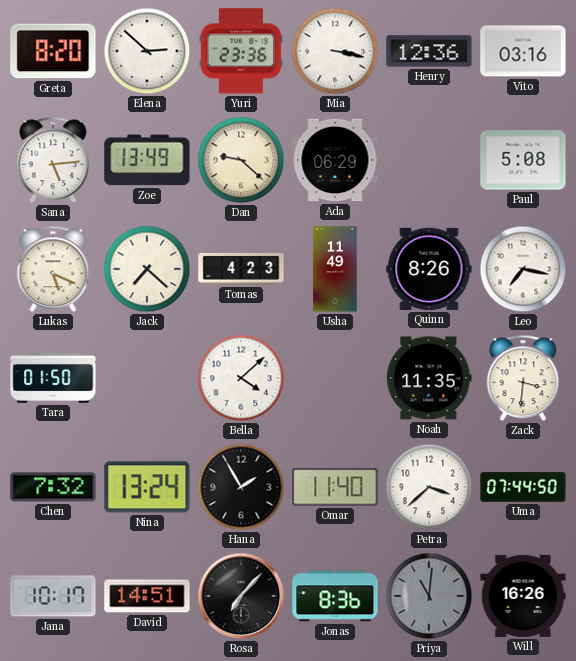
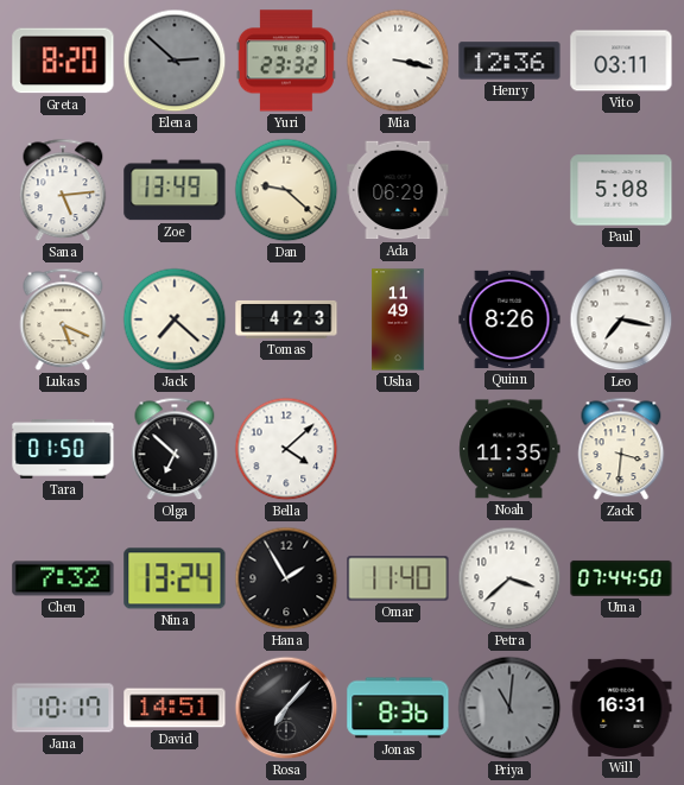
Elena dial: white -> grey (175, 61)
Yuri: 23:36 -> 23:32 (286, 61)
Vito: 03:16 -> 03:11 (621, 61)
Olga: none -> 6:52 (175, 449)
Will: 16:26 -> 16:31 (621, 708)
